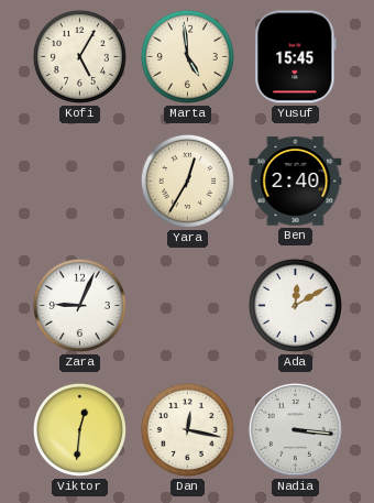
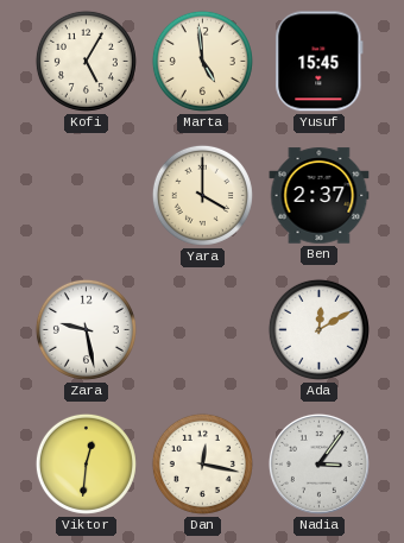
Yara: 12:35 -> 4:00 (202, 195)
Ben: 2:40 -> 2:37 (320, 196)
Zara: 9:04 -> 9:28 (86, 329)
Nadia: 3:16 -> 3:06 (318, 463)
